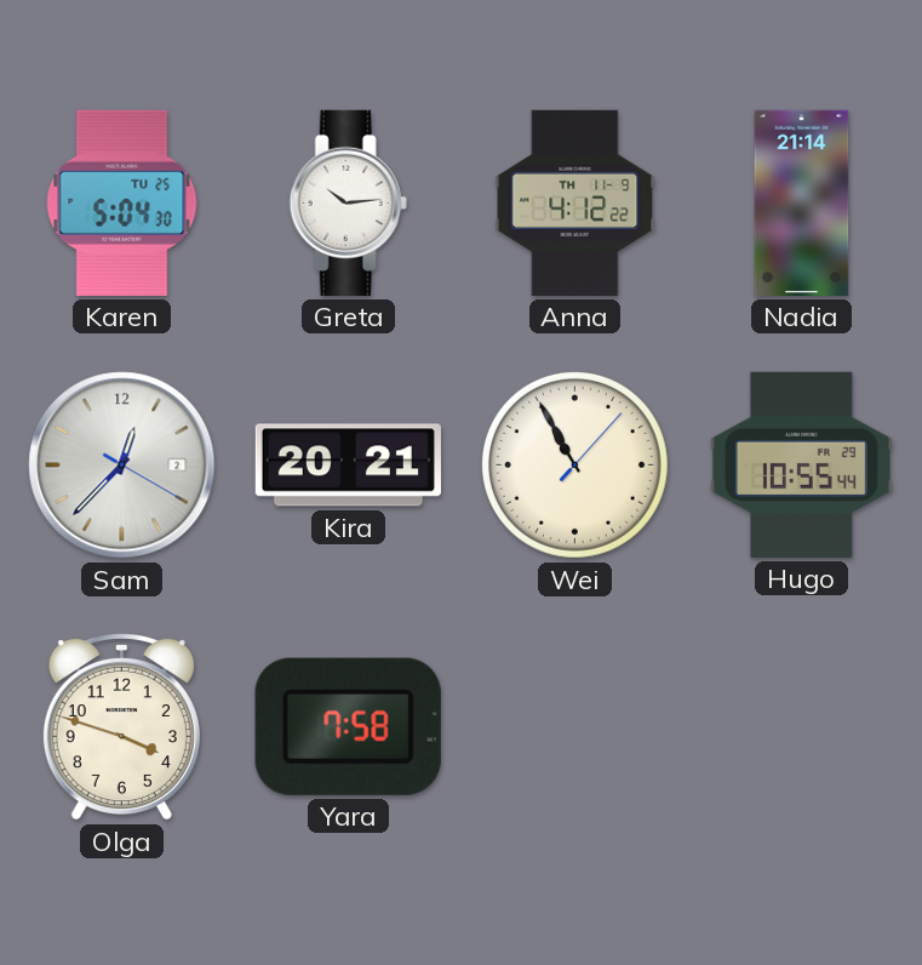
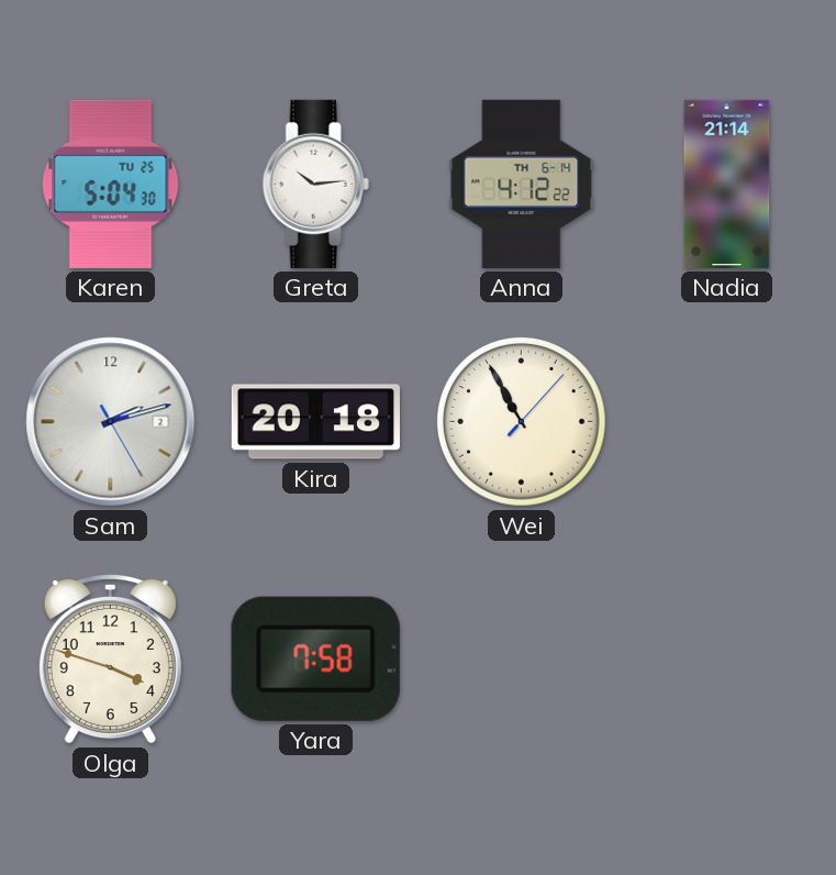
Anna date: TH 11-9 -> TH 6-14 (522, 184)
Sam: 12:37 -> 2:12 (111, 422)
Kira: 20:21 -> 20:18 (315, 422)
Hugo: 10:55 -> none (801, 464)
